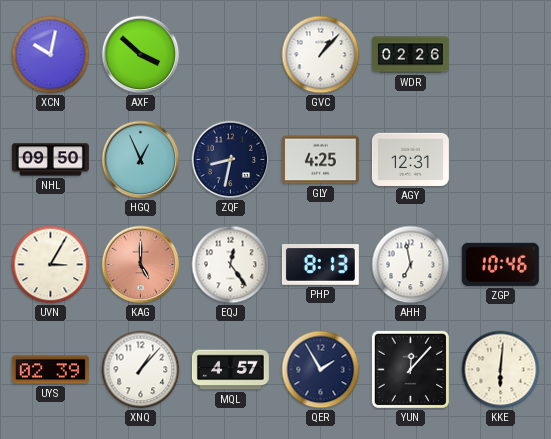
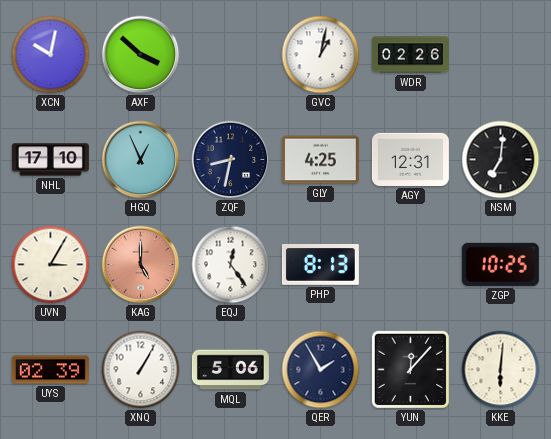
GVC: 1:07 -> 1:02 (321, 55)
NHL: 09:50 -> 17:10 (50, 160)
NSM: none -> 7:01 (501, 160)
AHH: 6:58 -> none (411, 265)
ZGP: 10:46 -> 10:25 (500, 264)
XNQ: 1:07 -> 1:05 (141, 370)
MQL: 4:57 -> 5:06 (230, 370)
